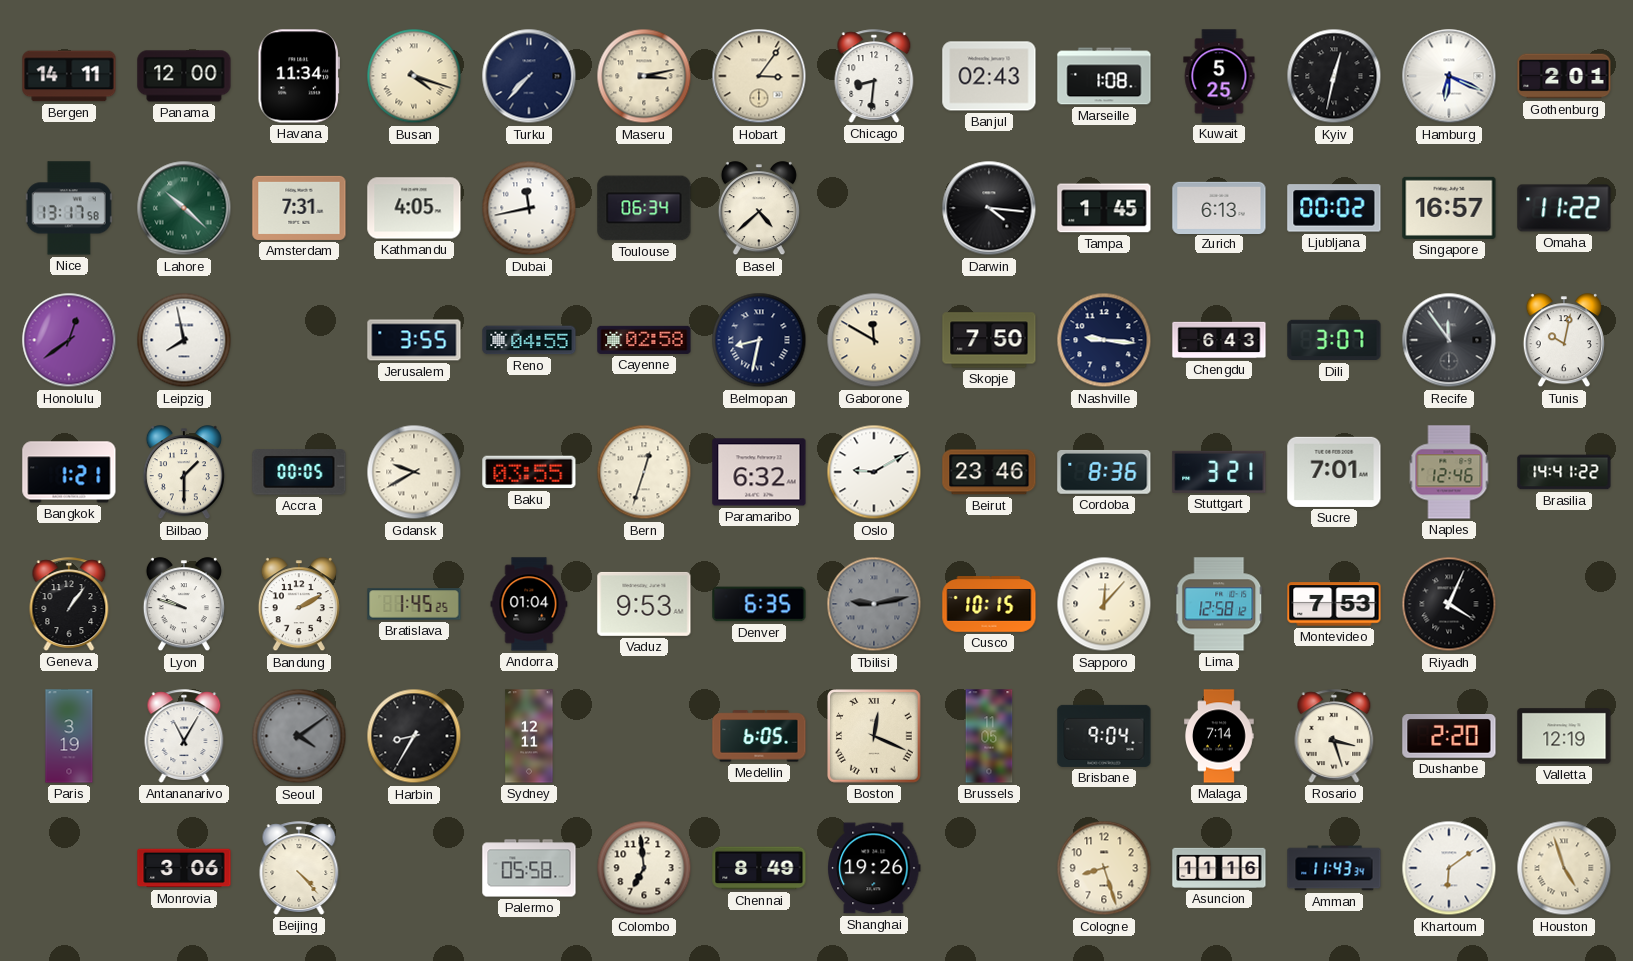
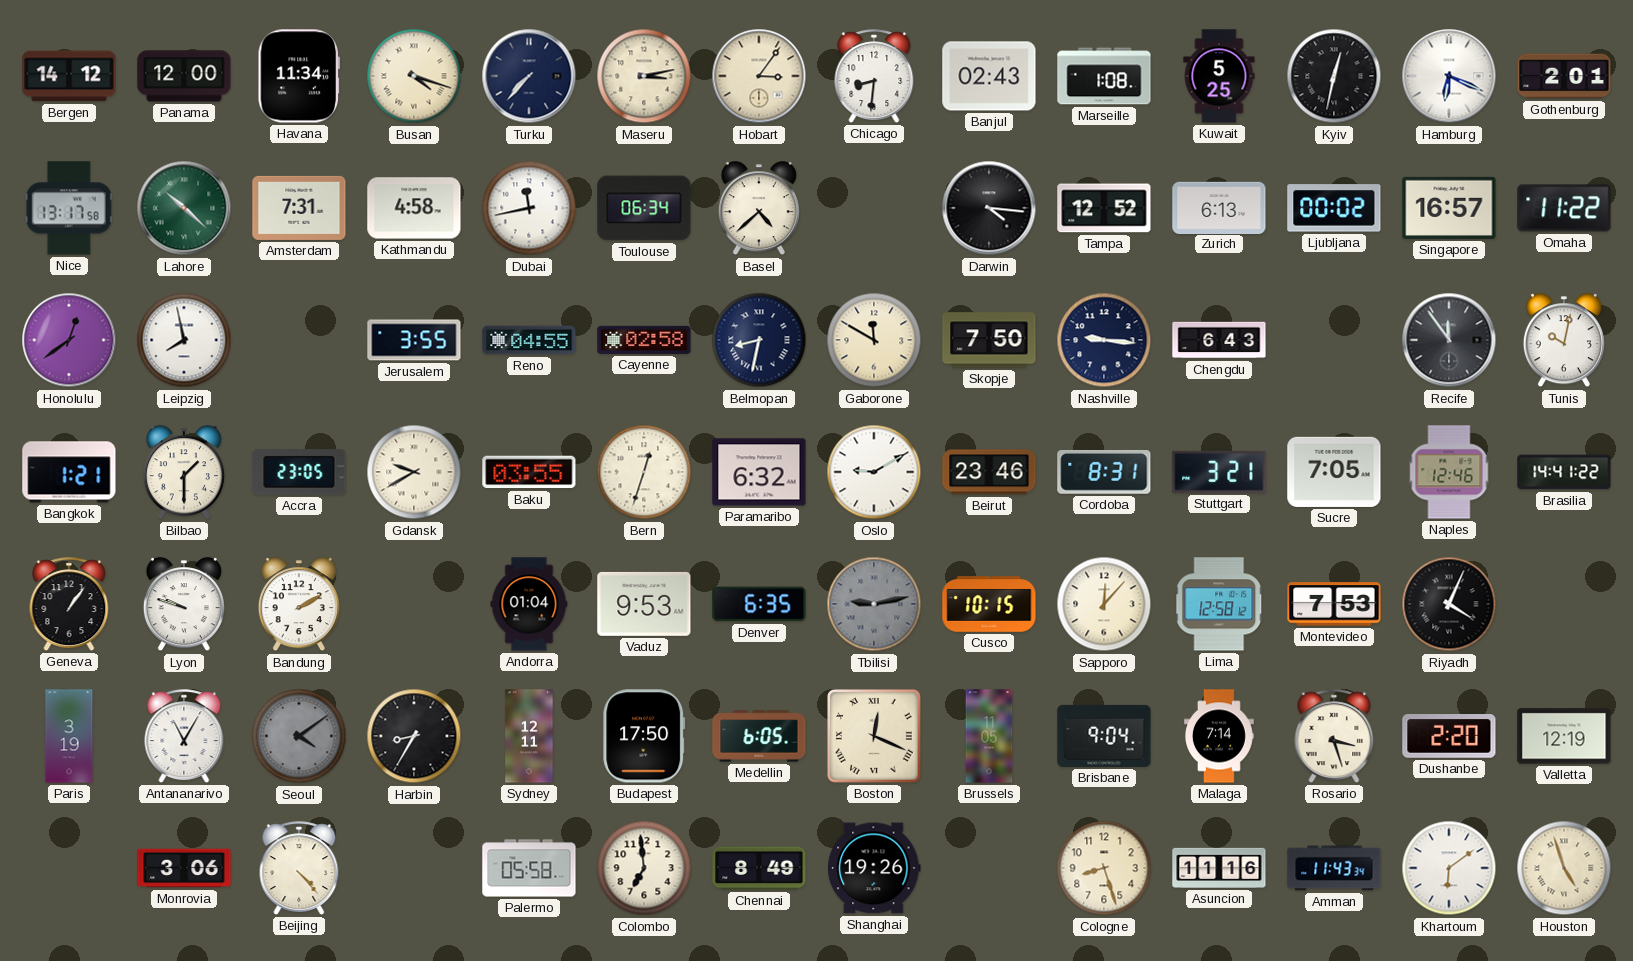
Bergen: 14:11 -> 14:12 (69, 76)
Kathmandu: 4:05 -> 4:58 (414, 208)
Tampa: 1:45 -> 12:52 (1104, 208)
Dili: 3:07 -> none (1334, 340)
Accra: 00:05 -> 23:05 (299, 472)
Cordoba: 8:36 -> 8:31 (1104, 472)
Sucre: 7:01 -> 7:05 (1334, 472)
Bratislava: 1:45 -> none (414, 604)
Budapest: none -> 17:50 (644, 736)
